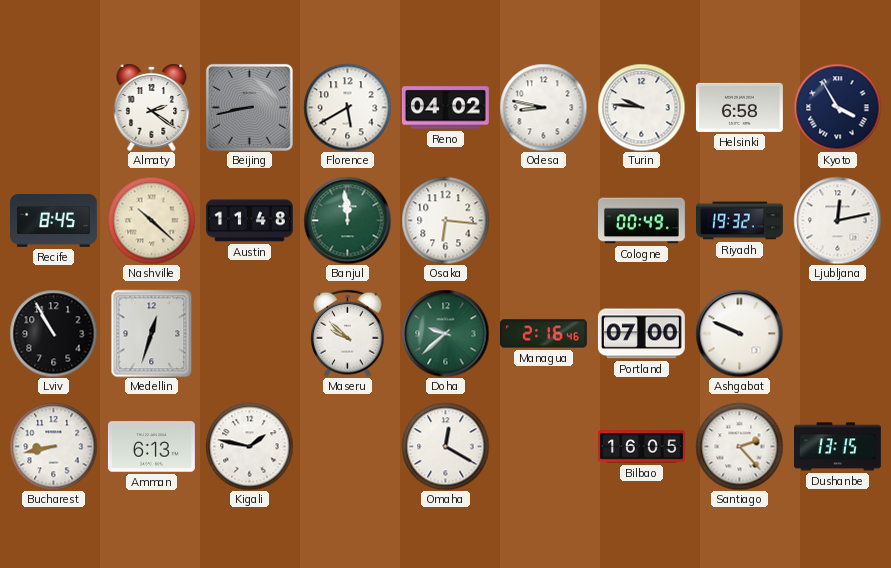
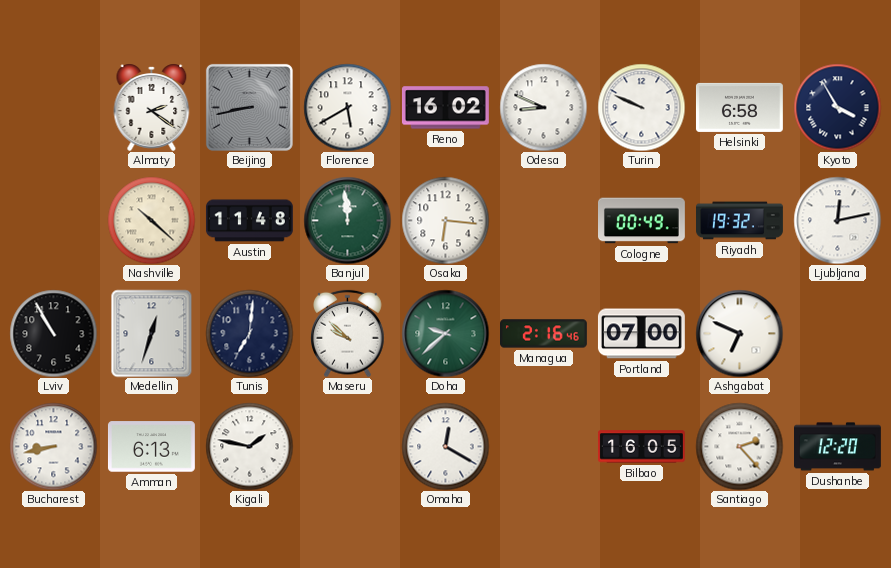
Reno: 04:02 -> 16:02 (445, 108)
Odesa: 8:47 -> 8:49 (543, 107)
Turin: 9:46 -> 9:49 (641, 107)
Recife: 8:45 -> none (54, 221)
Tunis: none -> 7:01 (249, 333)
Ashgabat: 9:49 -> 6:49 (739, 333)
Dushanbe: 13:15 -> 12:20 (838, 447)
